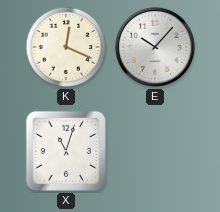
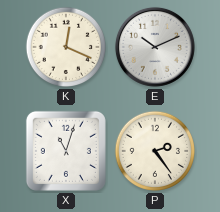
E: 10:07 -> 10:11 (155, 47)
P: none -> 2:24 (155, 151)
